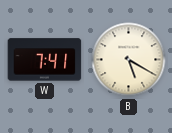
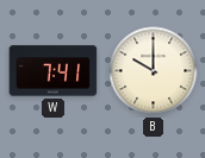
B: 5:20 -> 10:00 (154, 71)
